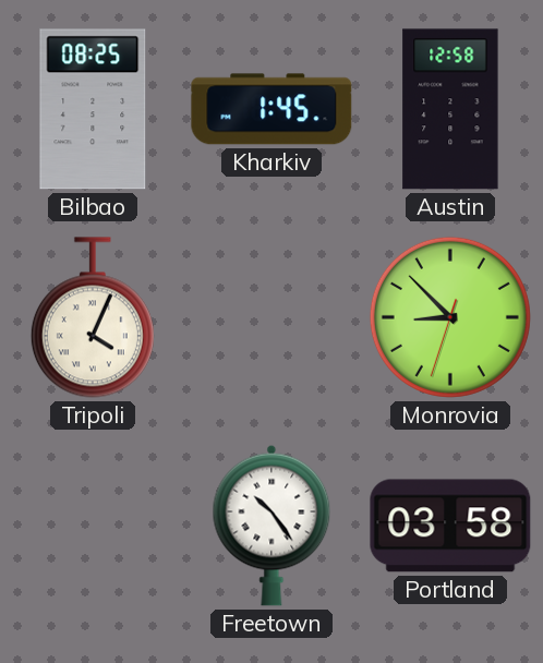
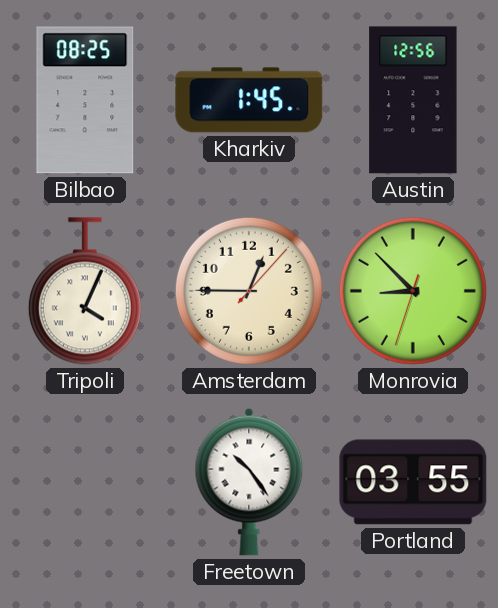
Austin: 12:58 -> 12:56 (413, 100)
Amsterdam: none -> 12:45 (249, 291)
Portland: 03:58 -> 03:55 (413, 482)
